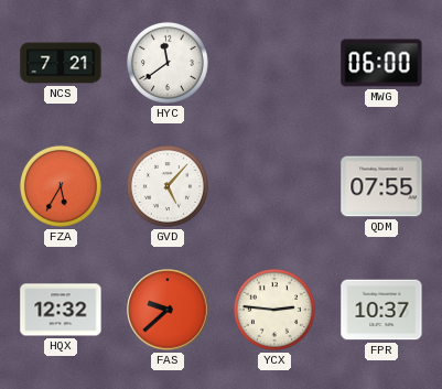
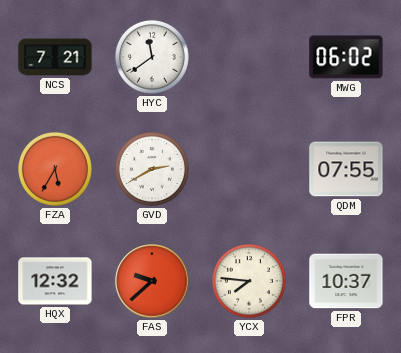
MWG: 06:00 -> 06:02 (346, 57)
GVD: 5:07 -> 2:40 (152, 169)
YCX: 2:46 -> 7:46 (249, 281)
